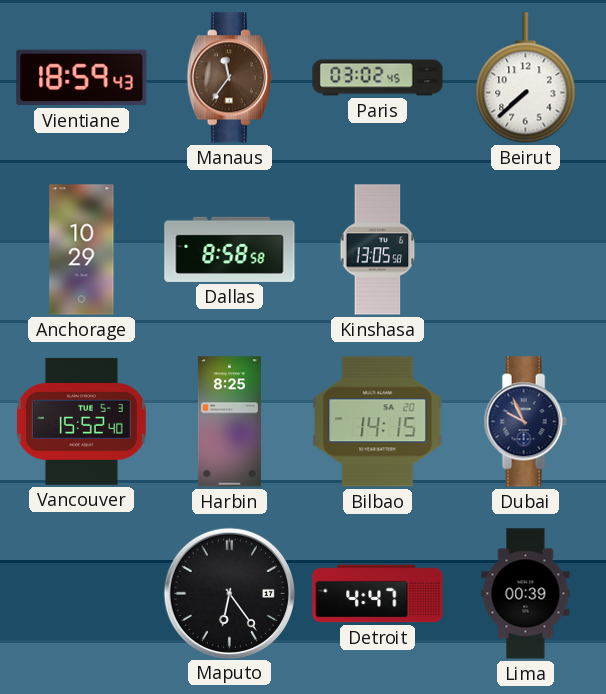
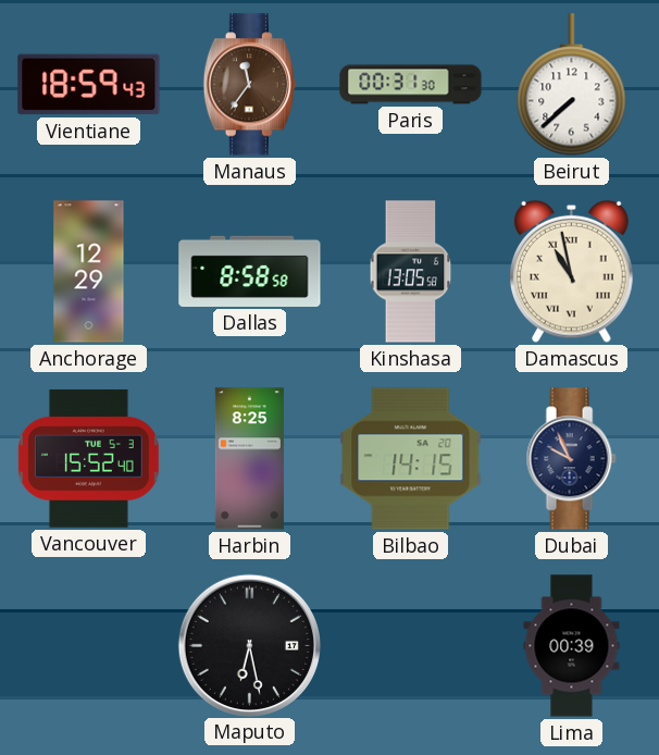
Paris: 03:02 -> 00:31 (411, 85)
Anchorage: 10:29 -> 12:29 (89, 272)
Damascus: none -> 10:58 (572, 271)
Maputo: 6:24 -> 6:28 (249, 645)
Detroit: 4:47 -> none (378, 594)
